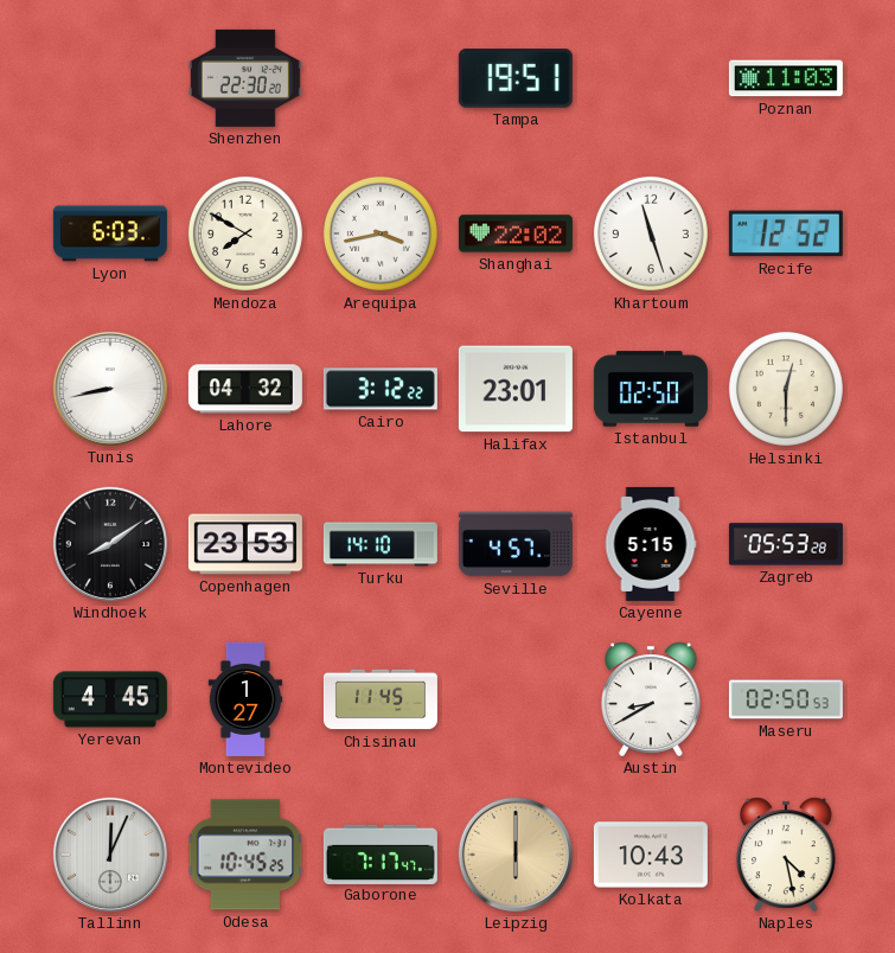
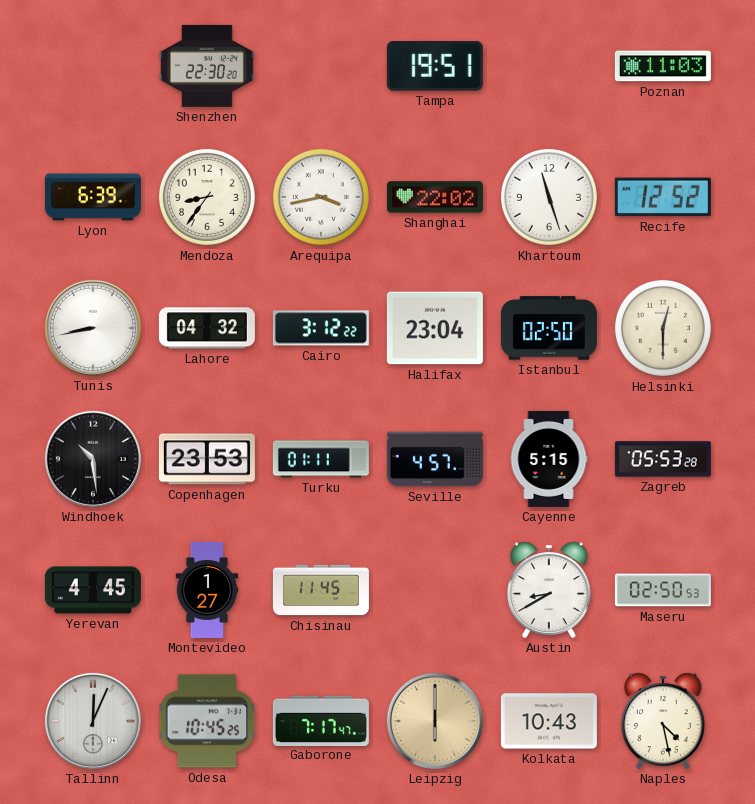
Lyon: 6:03 -> 6:39 (93, 197)
Mendoza: 7:50 -> 8:36 (207, 197)
Halifax: 23:01 -> 23:04 (435, 328)
Windhoek: 8:09 -> 10:29 (93, 459)
Turku: 14:10 -> 01:11 (321, 459)
